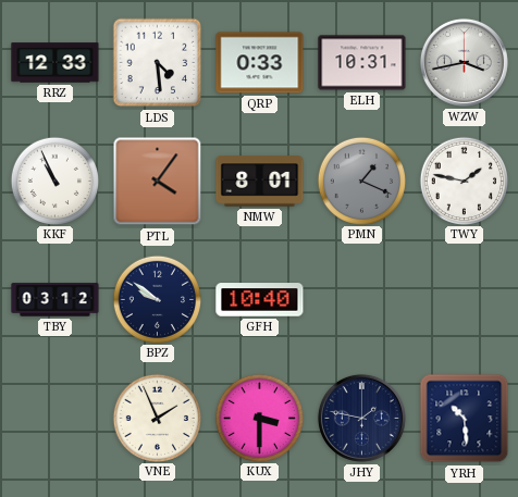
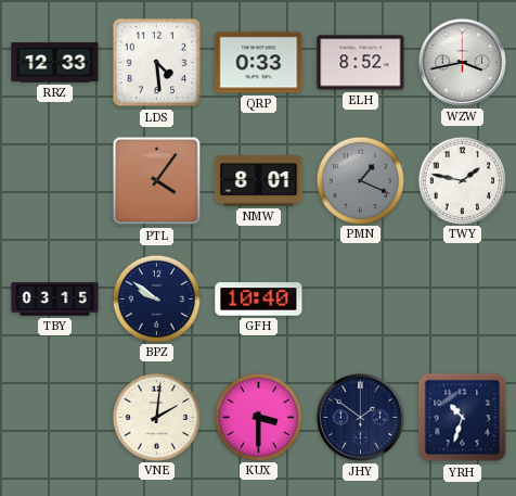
ELH: 10:31 -> 8:52 (361, 63)
KKF: 10:56 -> none (54, 181)
TBY: 03:12 -> 03:15 (55, 300)
VNE: 1:56 -> 2:01 (156, 417)
JHY: 1:47 -> 1:51 (360, 417)
YRH: 10:29 -> 10:33 (463, 418)
